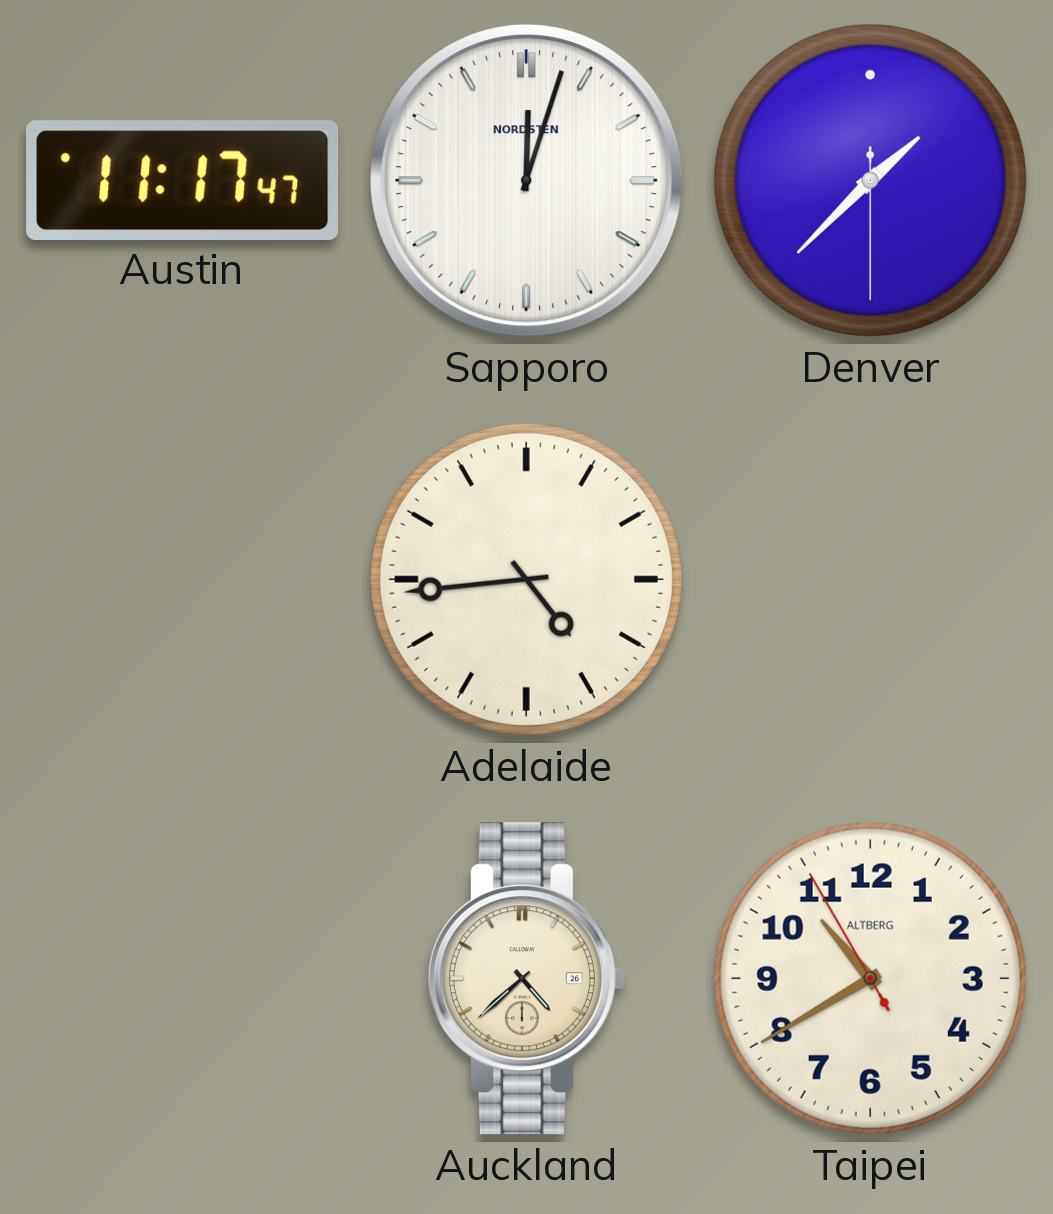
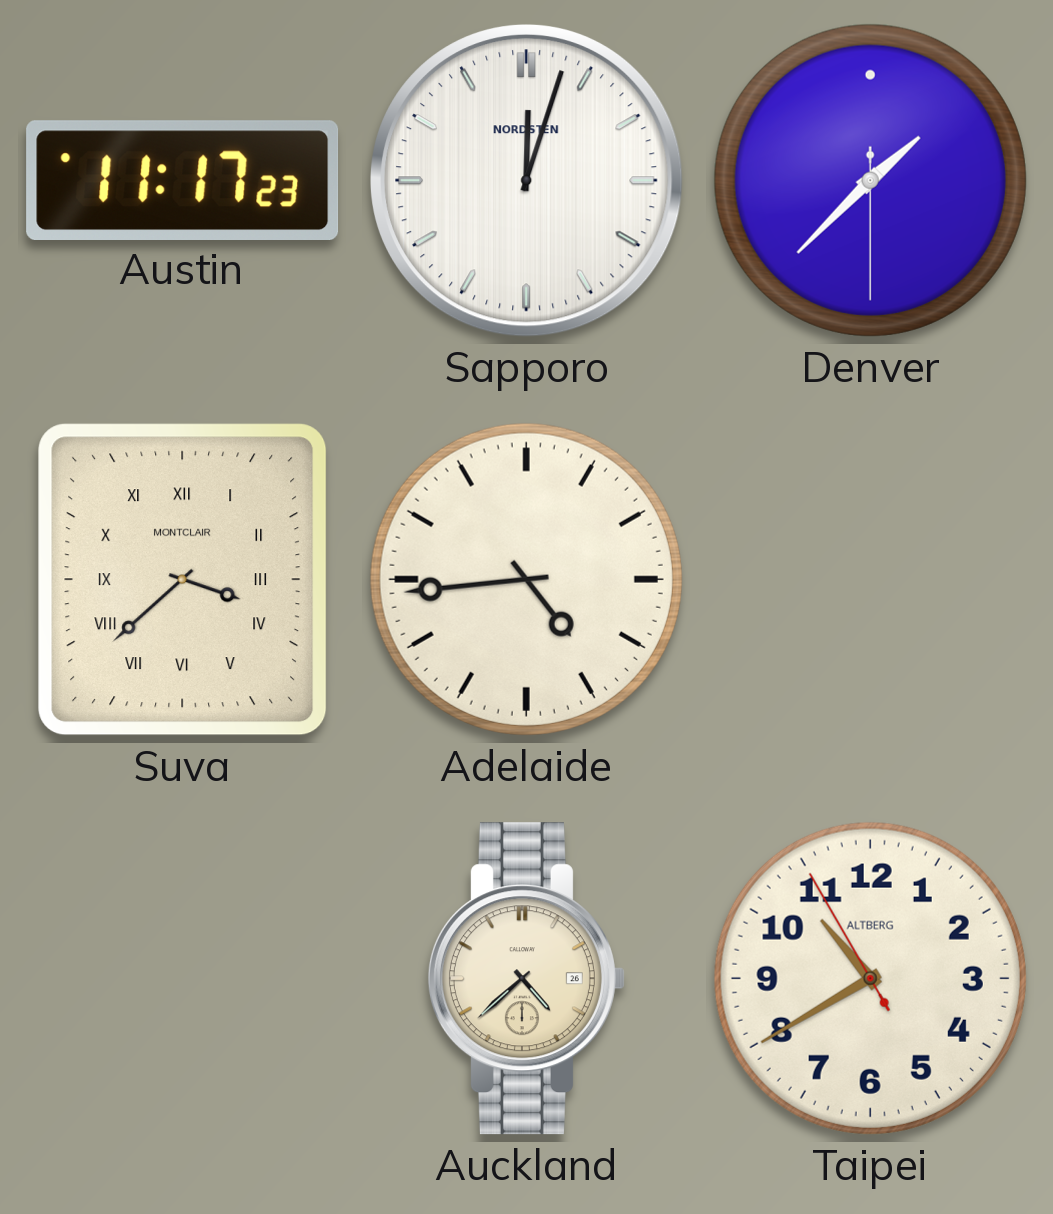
Austin: 11:17:47 -> 11:17:23 (183, 180)
Suva: none -> 3:38 (183, 580)
